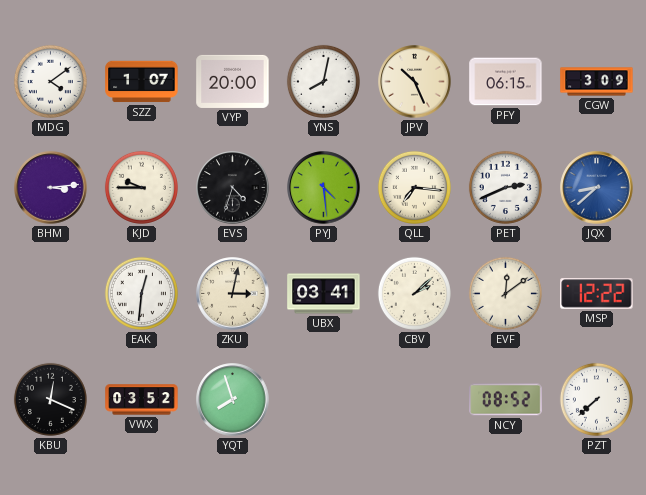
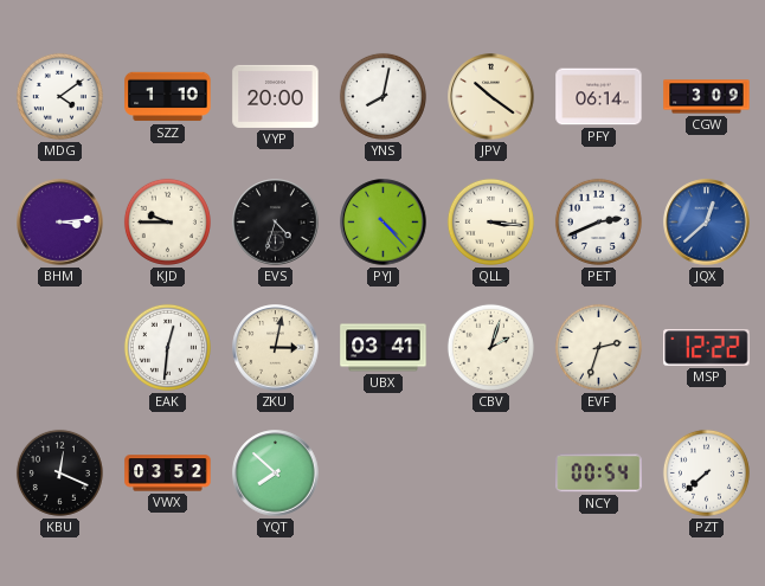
SZZ: 1:07 -> 1:10 (168, 97)
JPV: 10:26 -> 10:21 (491, 97)
PFY: 06:15 -> 06:14 (599, 97)
PYJ: 4:29 -> 4:23 (384, 223)
QLL: 7:16 -> 3:16 (490, 221)
JQX: 8:38 -> 12:38 (707, 223)
CBV: 2:08 -> 2:03 (490, 347)
EVF: 12:09 -> 2:33 (598, 347)
YQT: 7:57 -> 7:52 (276, 474)
NCY: 08:52 -> 00:54 (599, 474)
